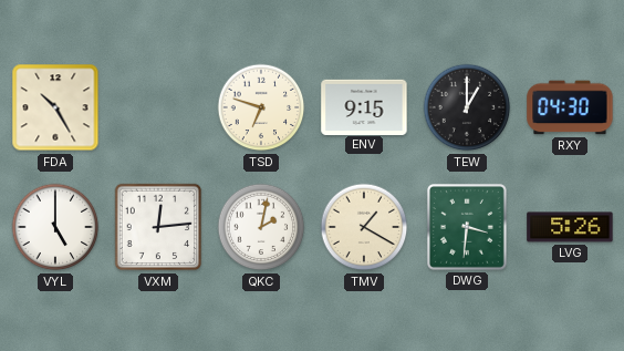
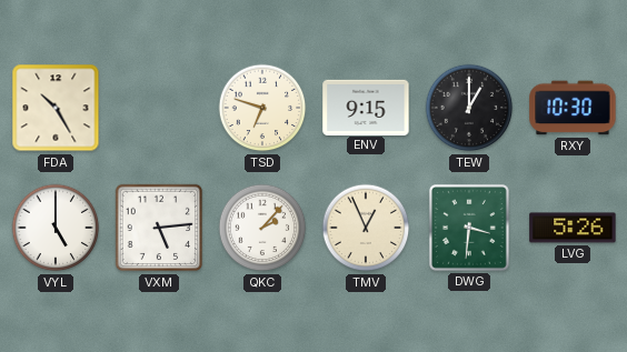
RXY: 04:30 -> 10:30 (573, 108)
VXM: 12:14 -> 5:14 (159, 228)
QKC: 2:02 -> 2:07 (262, 228)
TMV: 1:20 -> 12:56 (366, 228)
